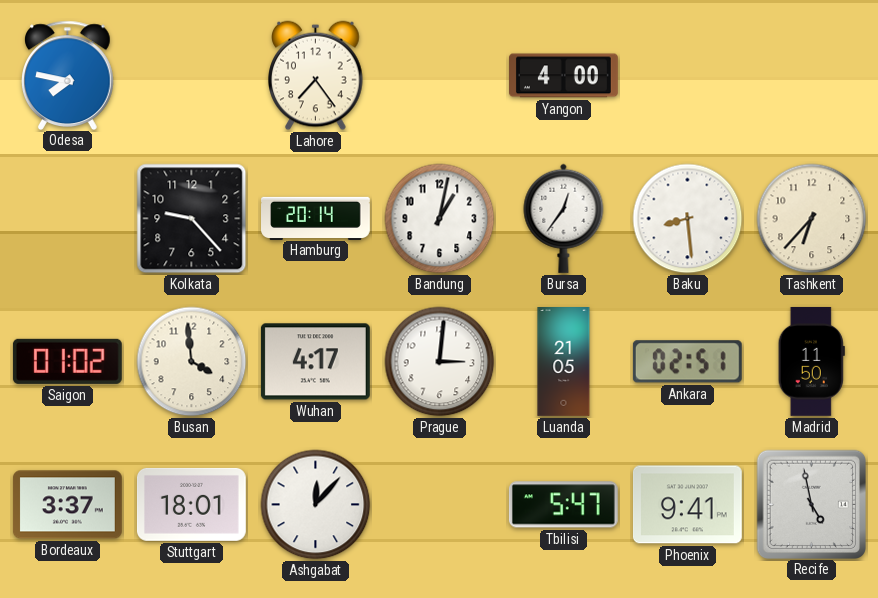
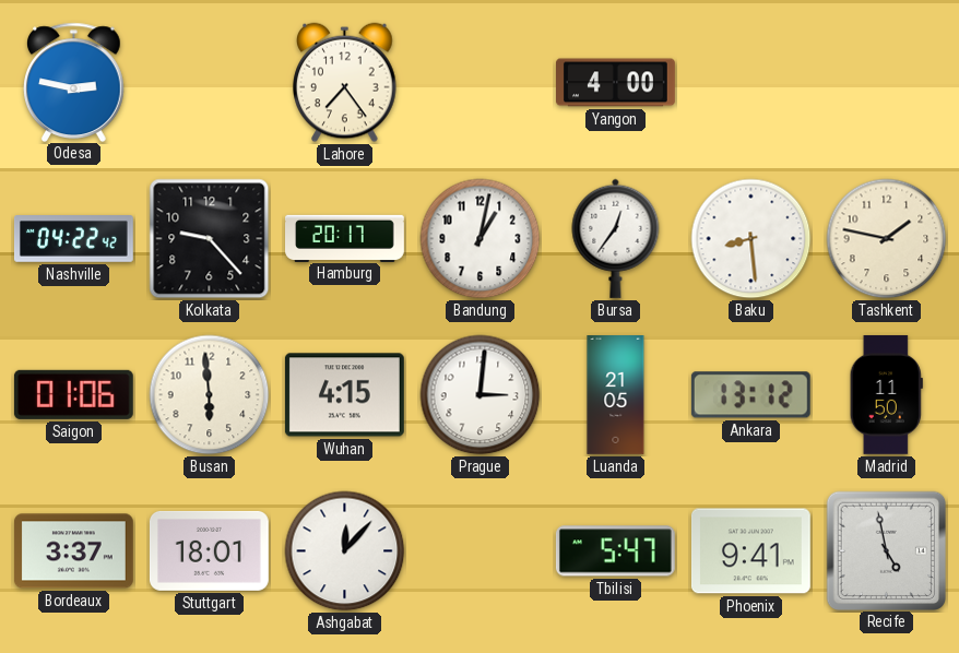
Odesa: 7:47 -> 2:47 (74, 82)
Nashville: none -> 04:22 (74, 239)
Hamburg: 20:14 -> 20:17 (345, 238)
Tashkent: 6:37 -> 1:47 (887, 239)
Saigon: 01:02 -> 01:06 (73, 394)
Busan: 3:59 -> 5:59 (210, 395)
Wuhan: 4:17 -> 4:15 (344, 395)
Ankara: 02:51 -> 13:12 (750, 395)
